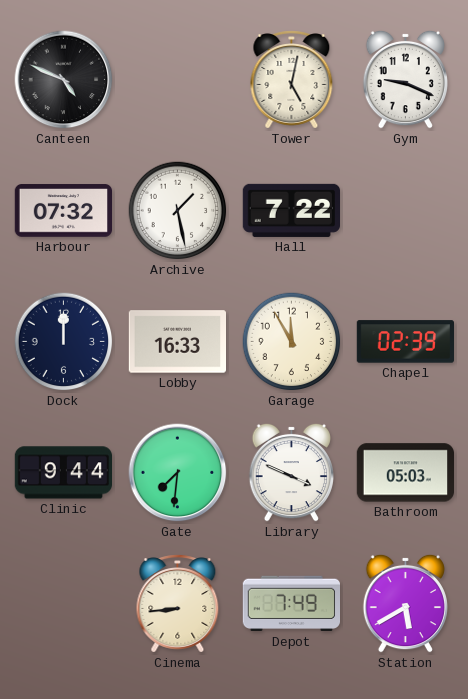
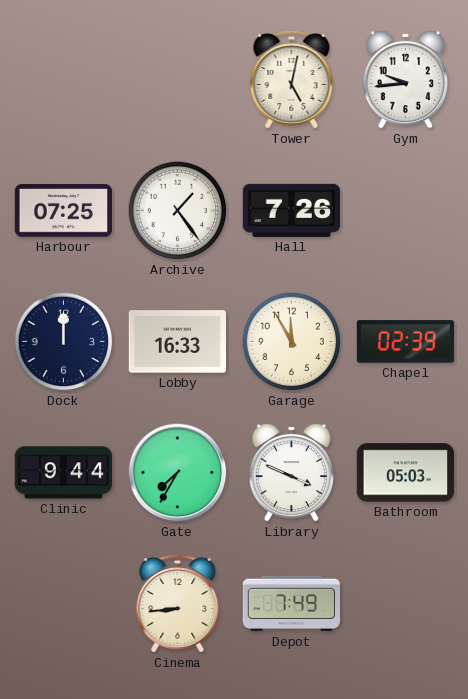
Canteen: 4:49 -> none (64, 80)
Gym: 9:19 -> 9:44 (405, 79)
Harbour: 07:32 -> 07:25 (63, 211)
Archive: 1:28 -> 1:24 (178, 211)
Hall: 7:22 -> 7:26 (291, 210)
Gate: 7:31 -> 7:35 (178, 473)
Station: 5:40 -> none (405, 603)
